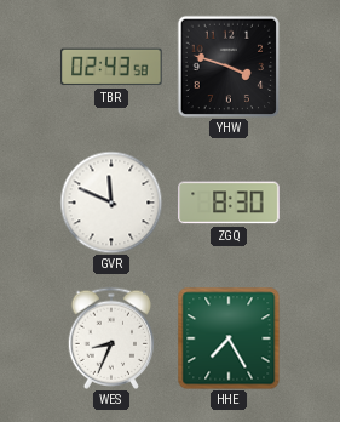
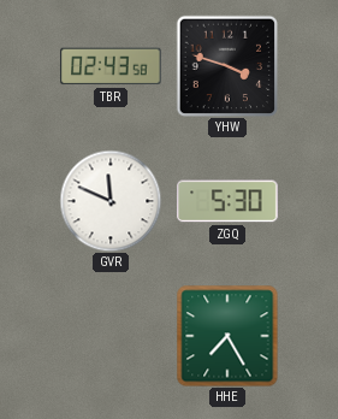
ZGQ: 8:30 -> 5:30 (227, 201)
WES: 8:34 -> none (111, 338)
